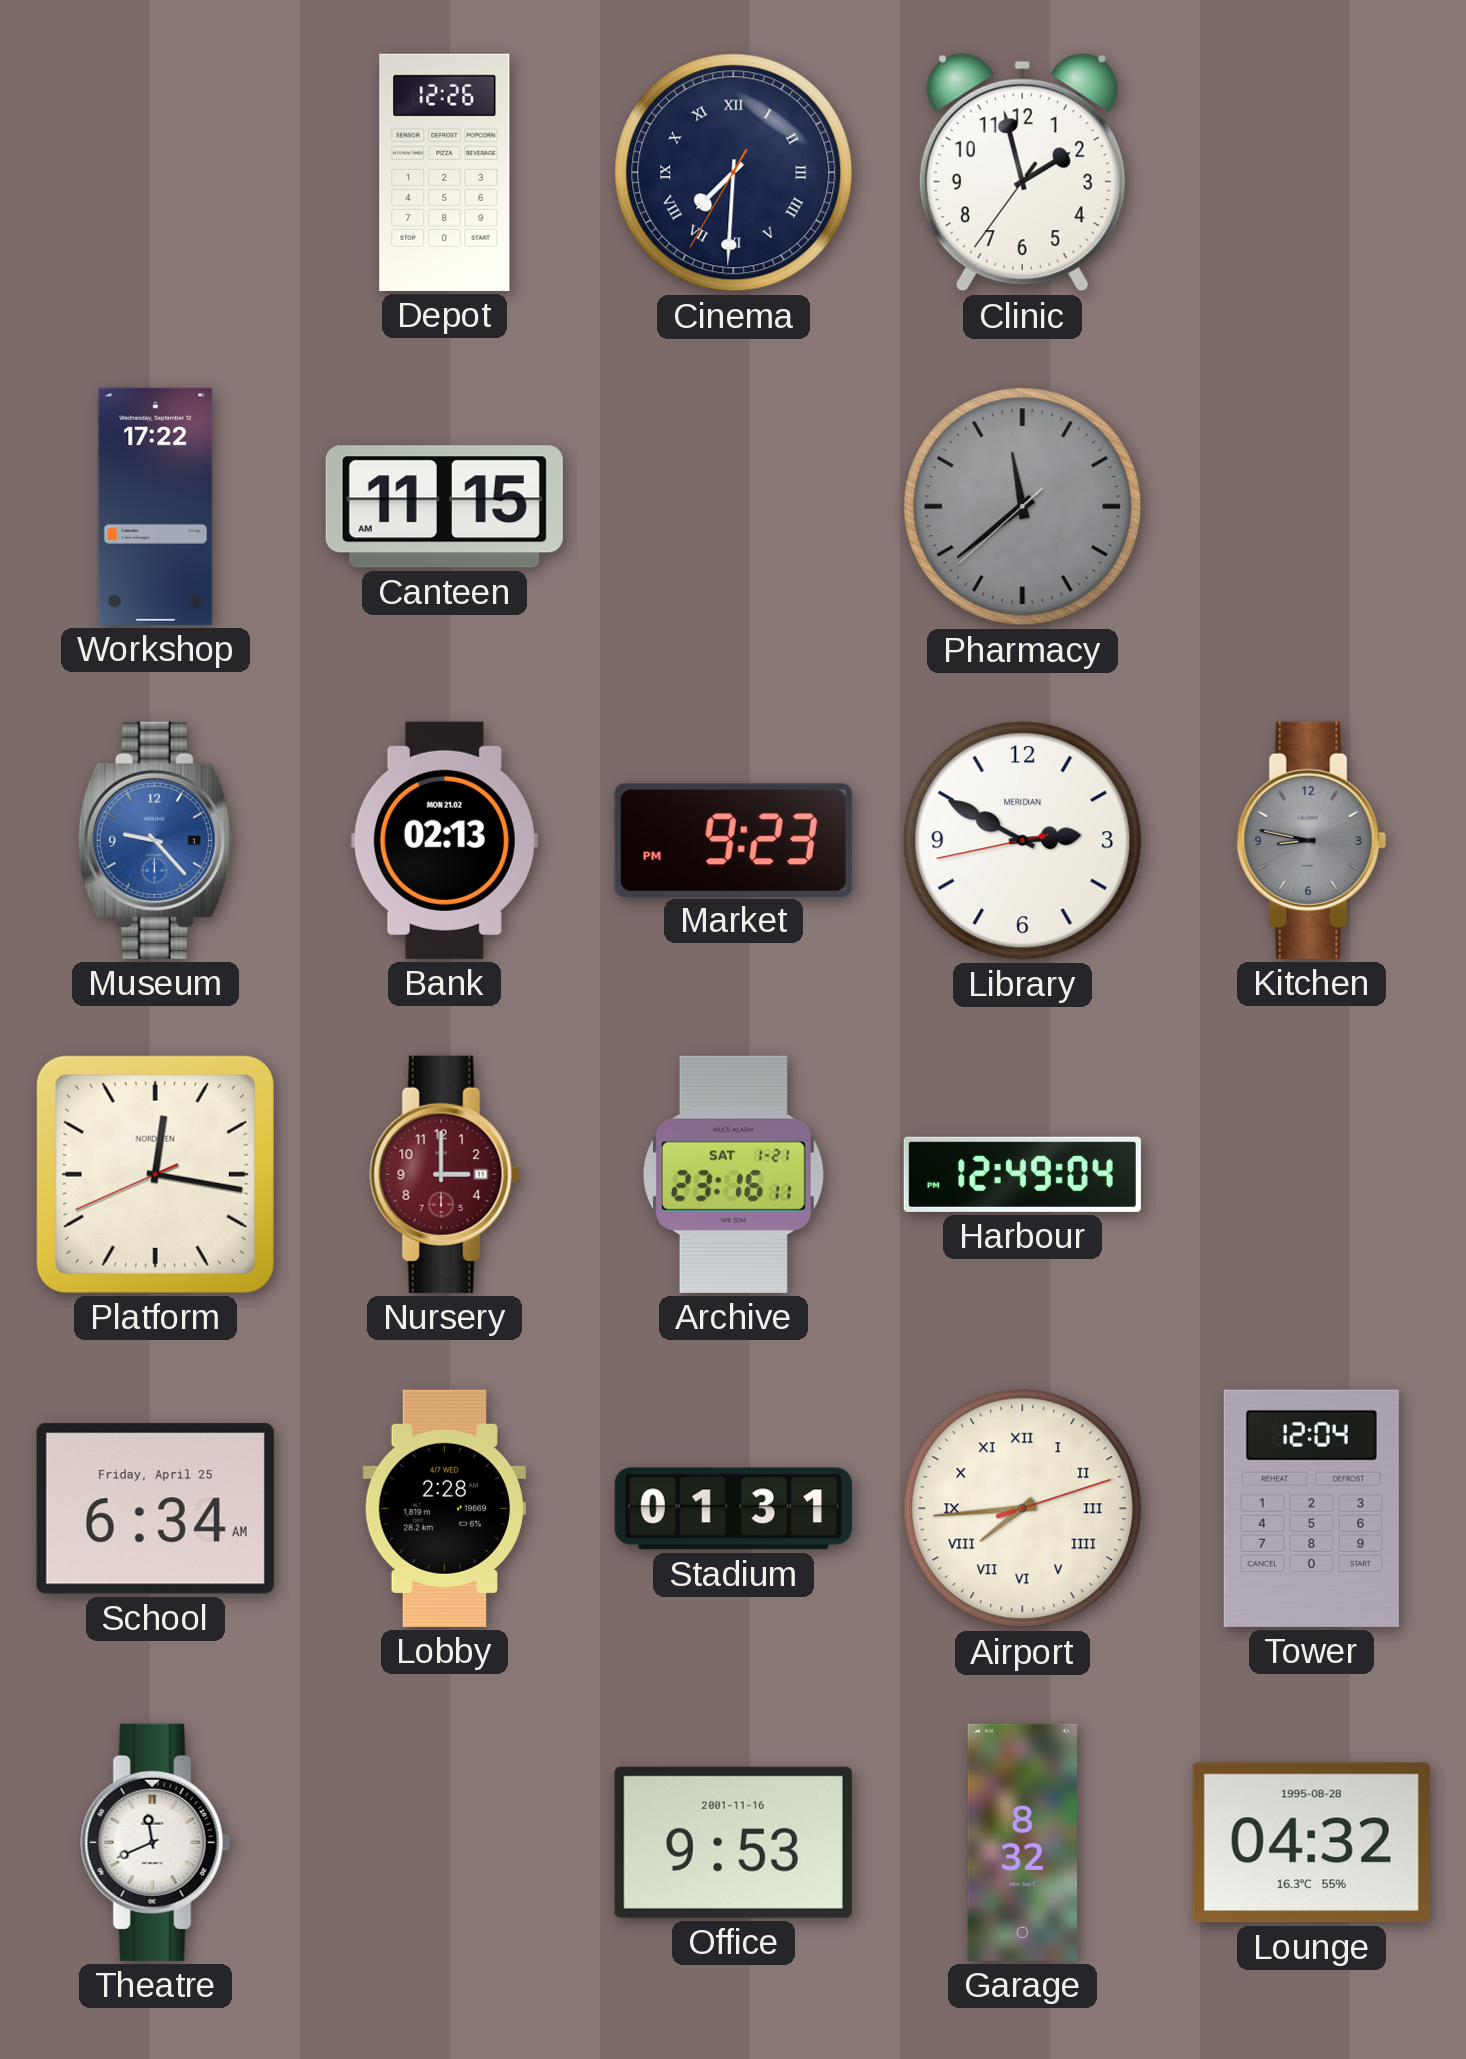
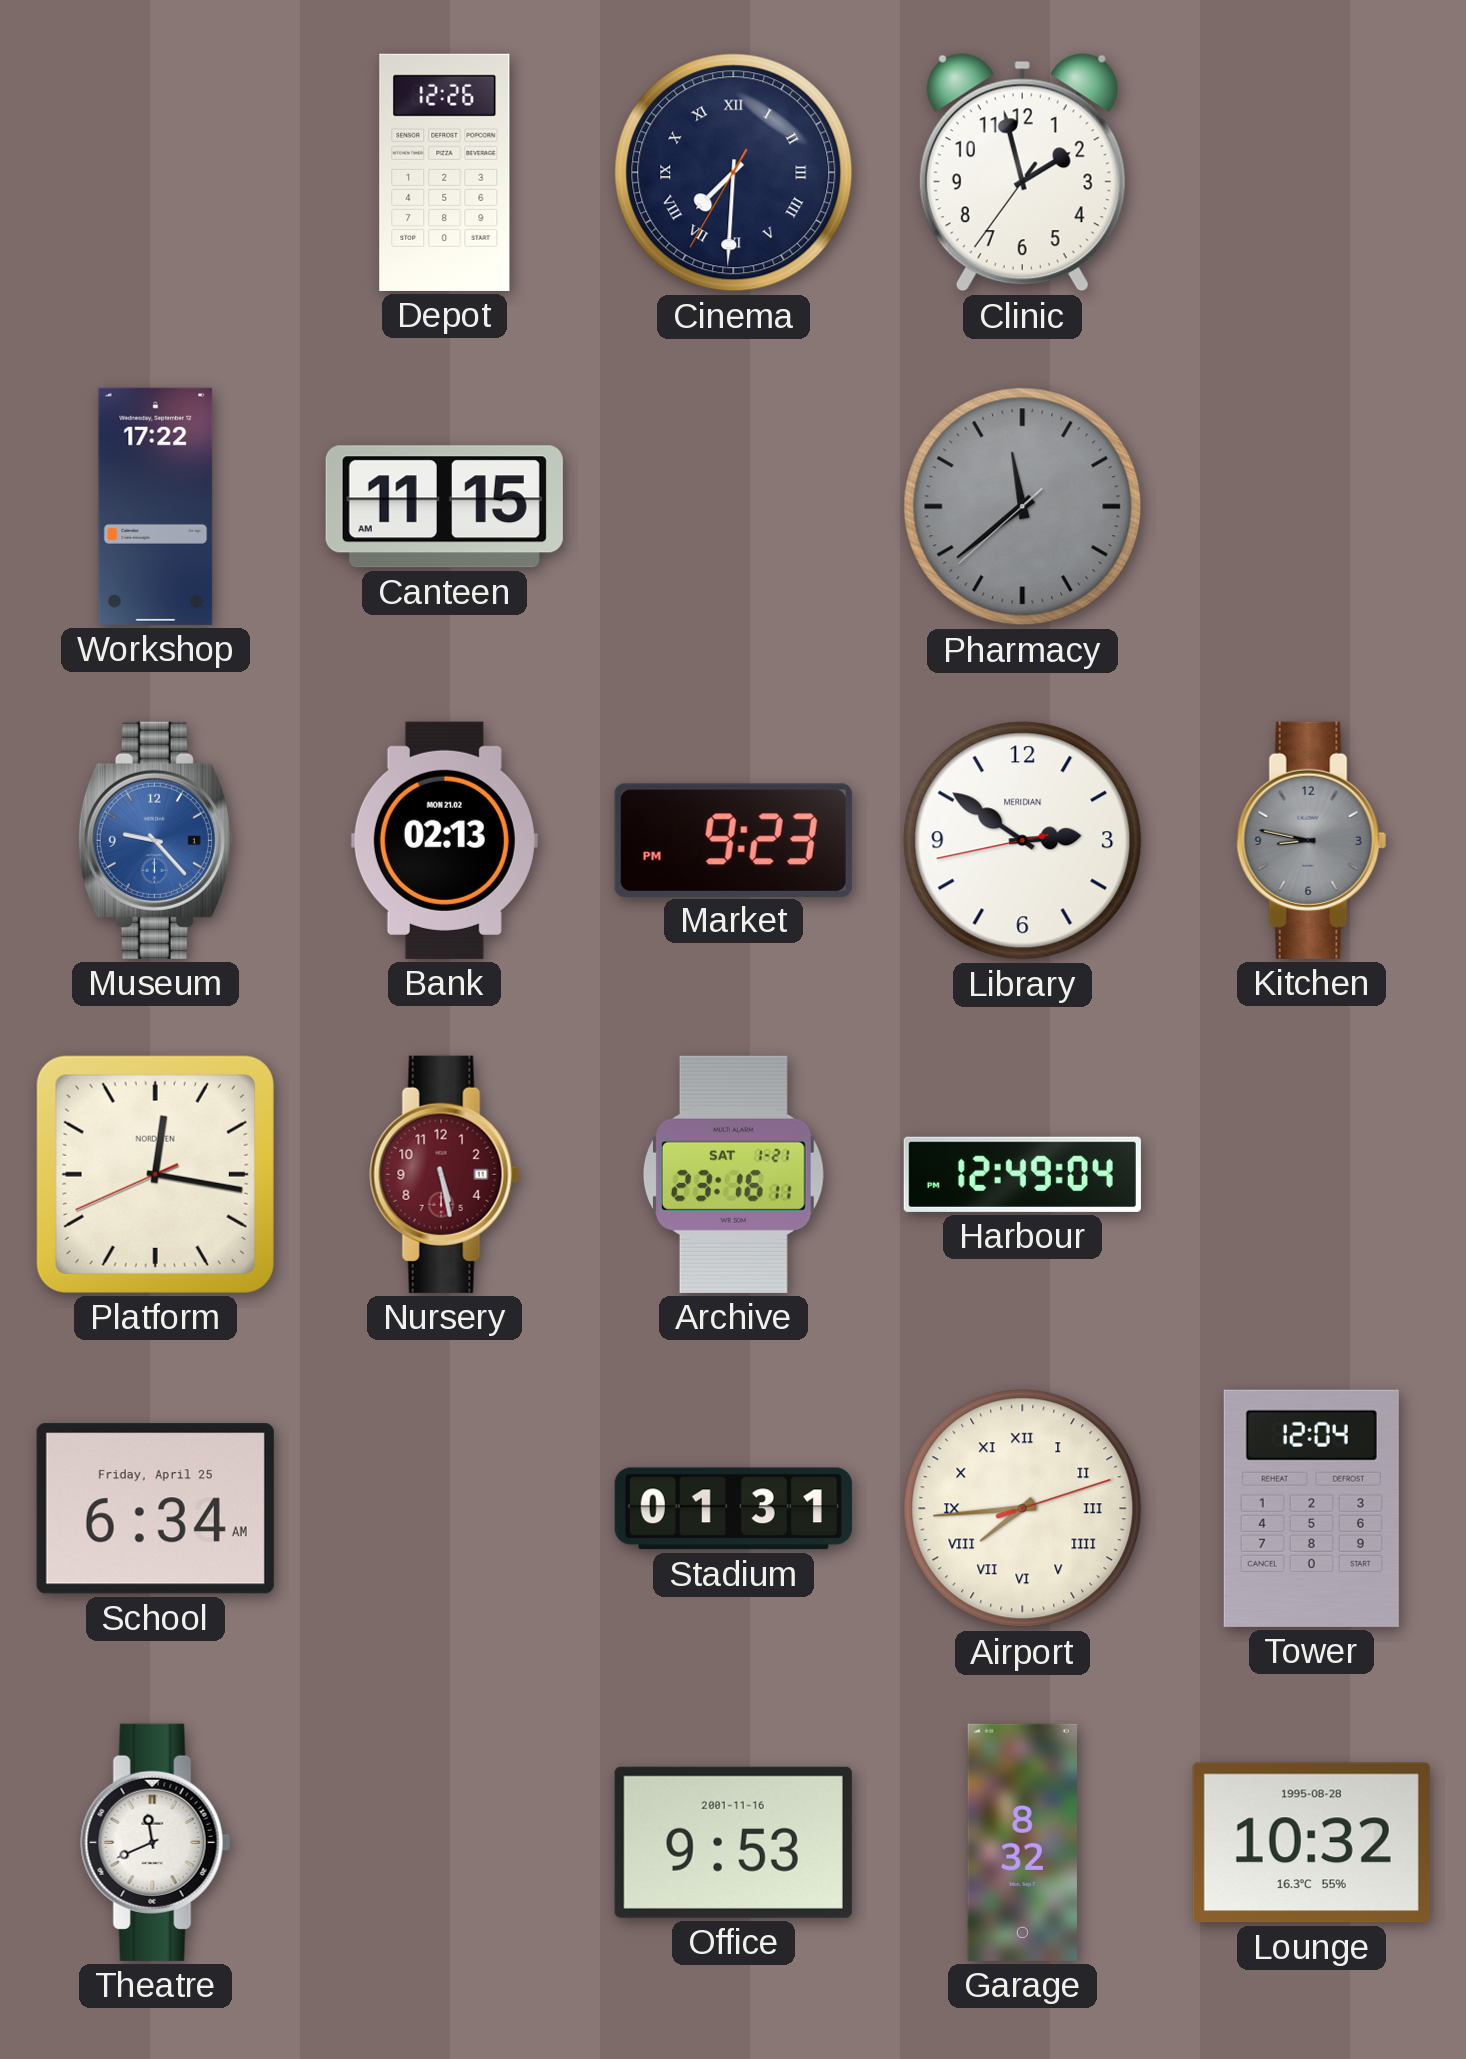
Library: 2:49 -> 2:50 (1023, 841)
Nursery: 3:00 -> 5:28 (445, 1174)
Lobby: 2:28 -> none (444, 1508)
Lounge: 04:32 -> 10:32 (1311, 1843)
